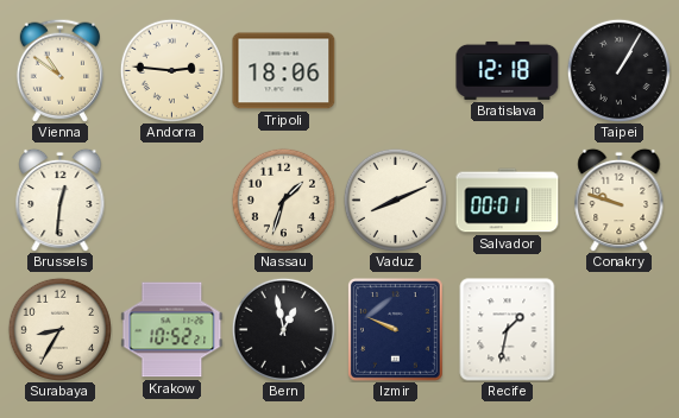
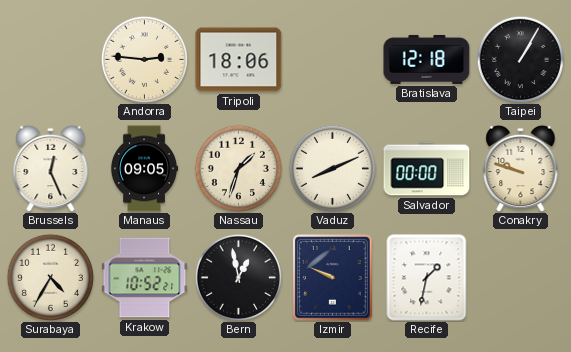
Vienna: 10:51 -> none (59, 70)
Brussels: 12:31 -> 12:26 (51, 168)
Manaus: none -> 09:05 (144, 169)
Salvador: 00:01 -> 00:00 (427, 169)
Surabaya: 8:35 -> 4:35 (50, 277)
